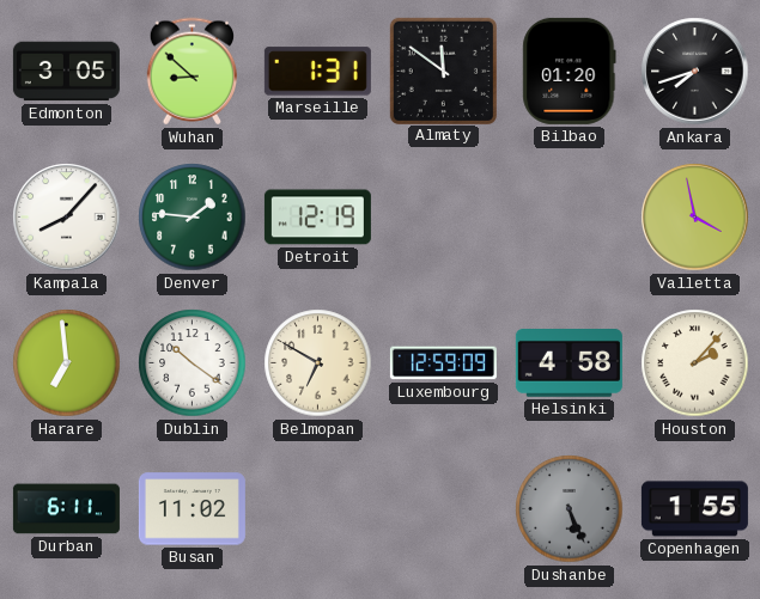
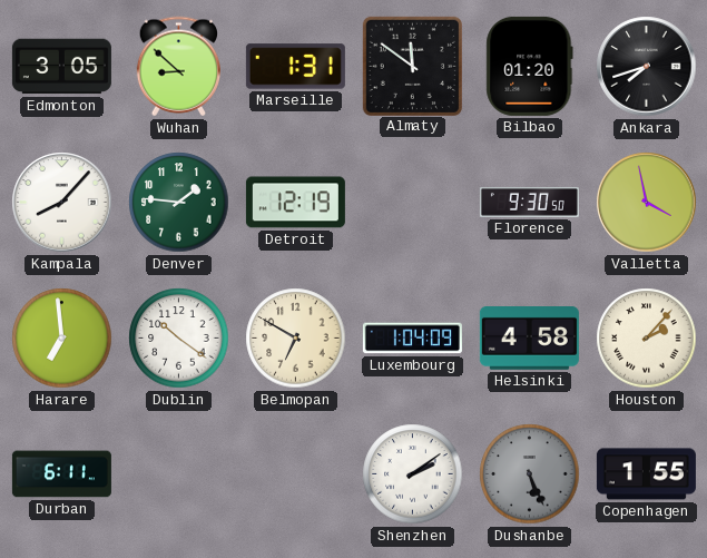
Florence: none -> 9:30 (529, 202)
Luxembourg: 12:59 -> 1:04 (412, 339)
Busan: 11:02 -> none (191, 509)
Shenzhen: none -> 2:09 (413, 474)
